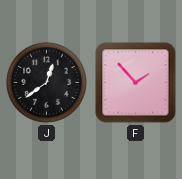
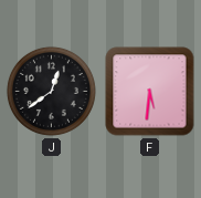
F: 1:53 -> 5:31 (150, 92)
